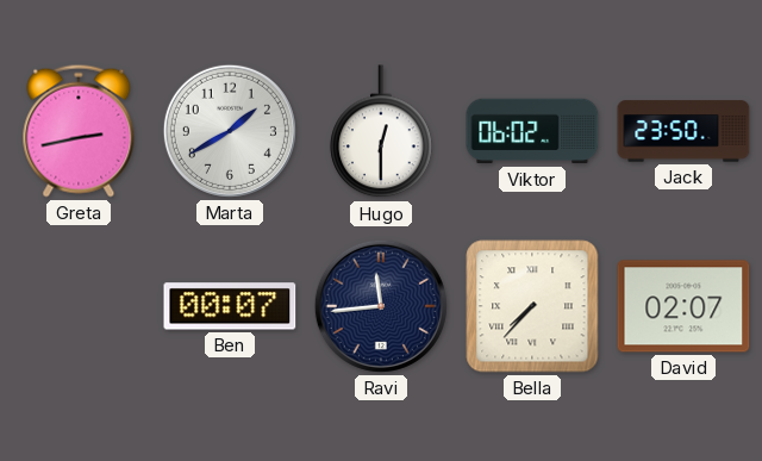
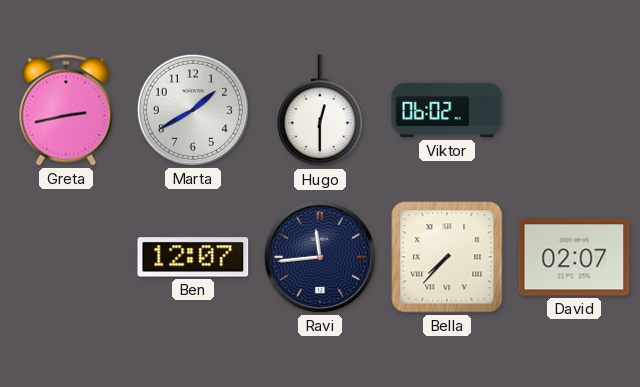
Jack: 23:50 -> none (683, 131)
Ben: 00:07 -> 12:07 (193, 257)
